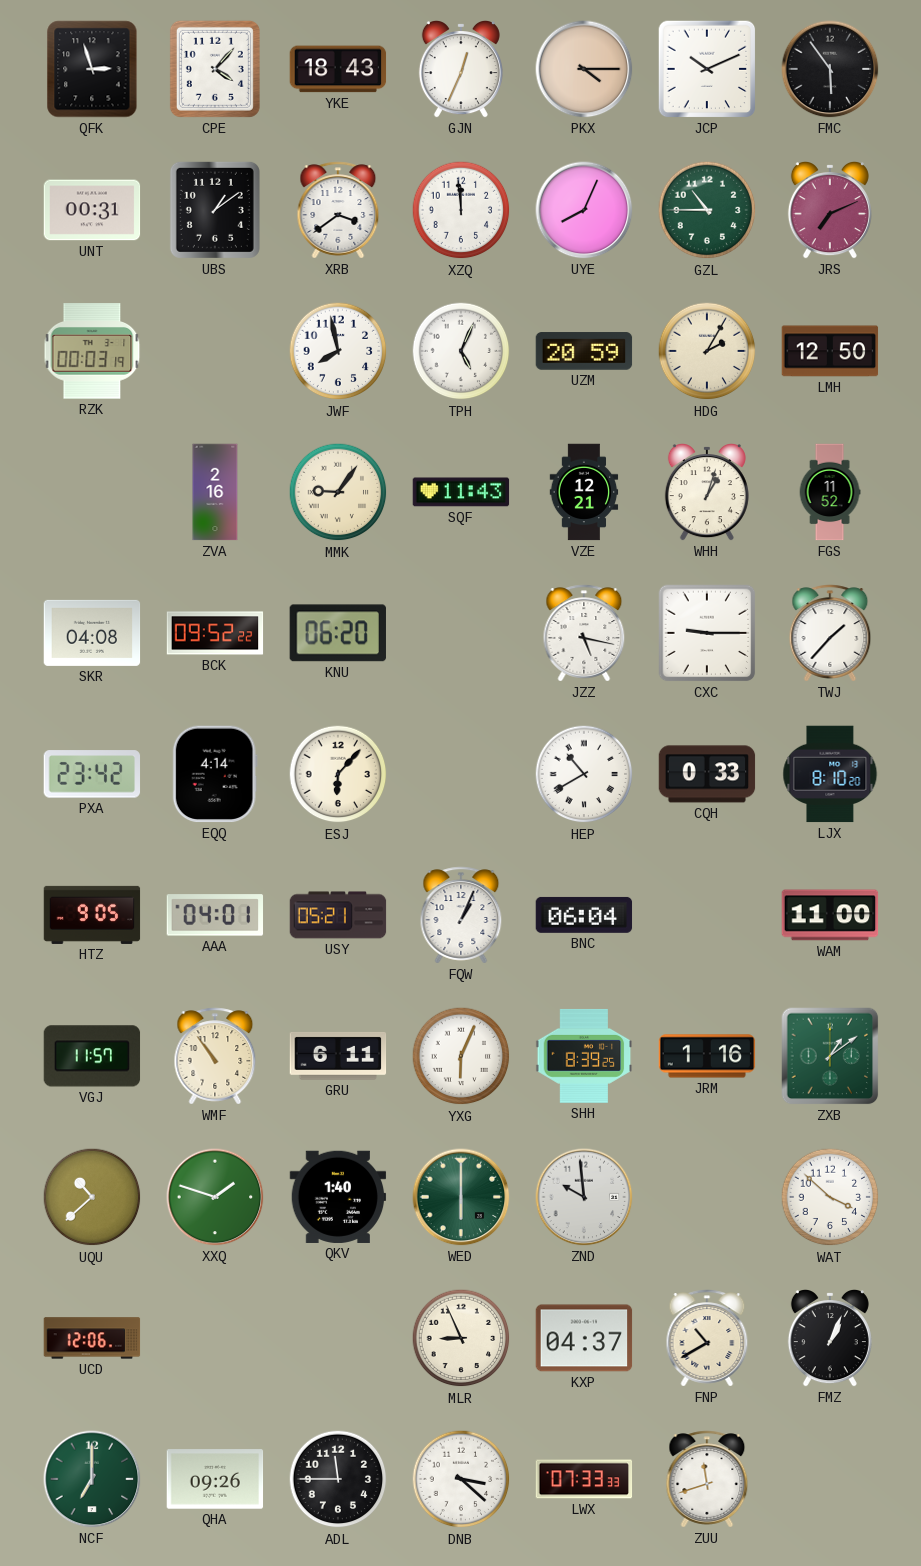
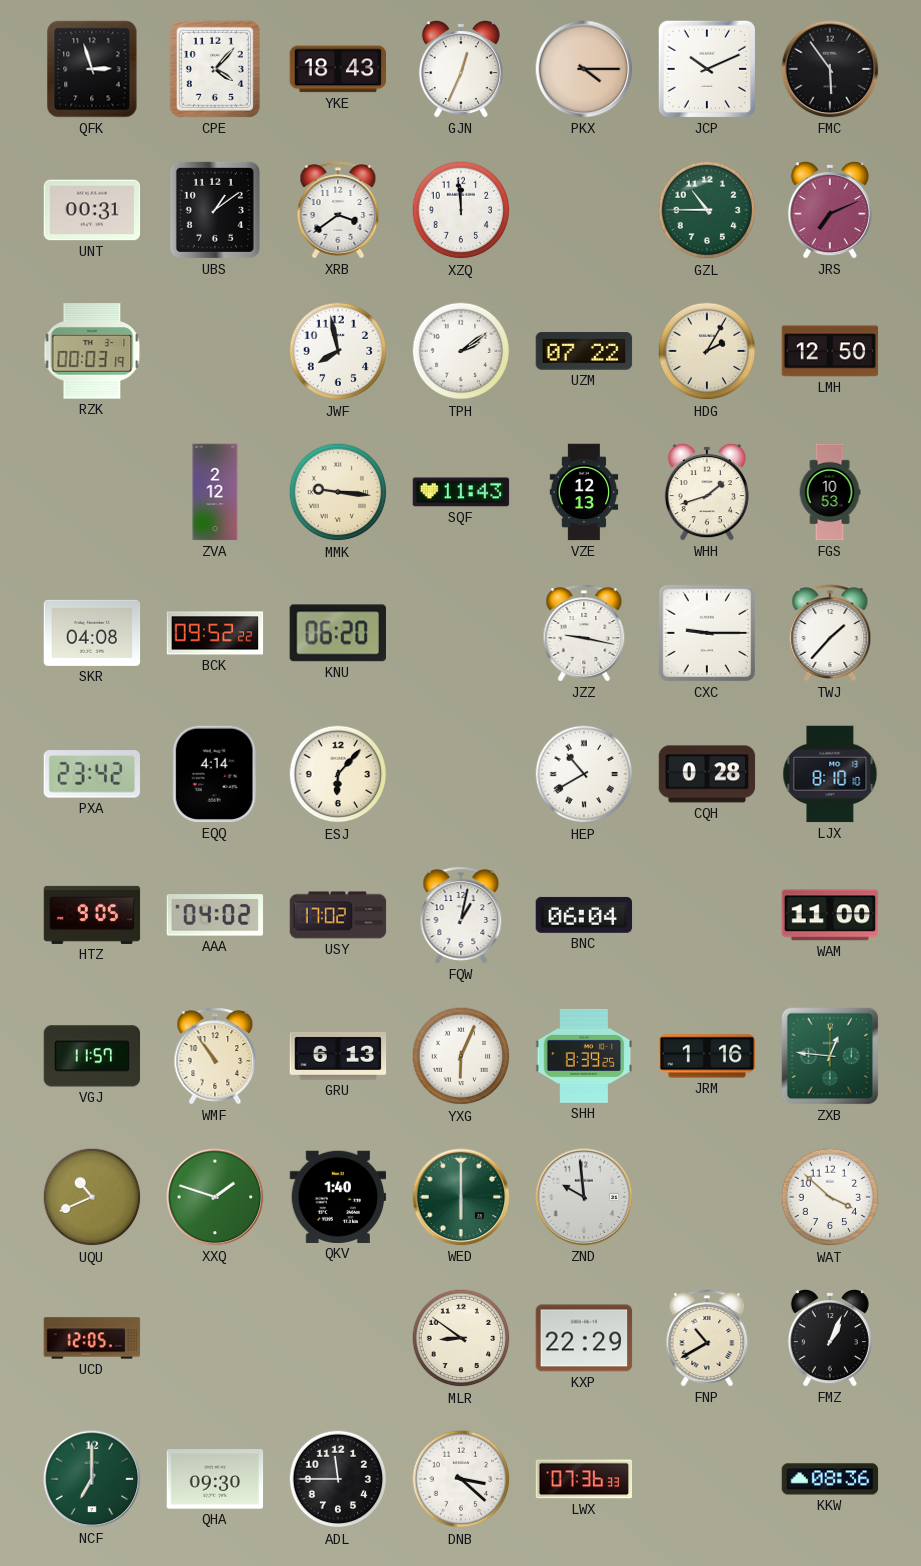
UYE: 8:04 -> none (584, 210)
TPH: 5:04 -> 2:09 (461, 351)
UZM: 20:59 -> 07:22 (584, 351)
ZVA: 2:16 -> 2:12 (215, 492)
MMK: 9:06 -> 9:16 (338, 492)
VZE: 12:21 -> 12:13 (584, 492)
WHH: 1:03 -> 1:42 (707, 493)
FGS: 11:52 -> 10:53 (830, 492)
JZZ: 5:17 -> 9:17 (584, 633)
CQH: 0:33 -> 0:28 (707, 774)
LJX: 8:10:20 -> 8:10:10 (830, 774)
AAA: 04:01 -> 04:02 (215, 915)
USY: 05:21 -> 17:02 (338, 915)
FQW: 1:04 -> 1:02 (461, 915)
GRU: 6:11 -> 6:13 (338, 1056)
ZXB: 1:09 -> 12:46 (830, 1056)
UQU: 10:38 -> 10:41 (92, 1197)
UCD: 12:06 -> 12:05 (92, 1338)
MLR: 8:56 -> 8:51 (461, 1338)
KXP: 04:37 -> 22:29 (584, 1338)
QHA: 09:26 -> 09:30 (215, 1479)
LWX: 07:33 -> 07:36 (584, 1479)
ZUU: 11:42 -> none (707, 1479)
KKW: none -> 08:36 (830, 1479)
